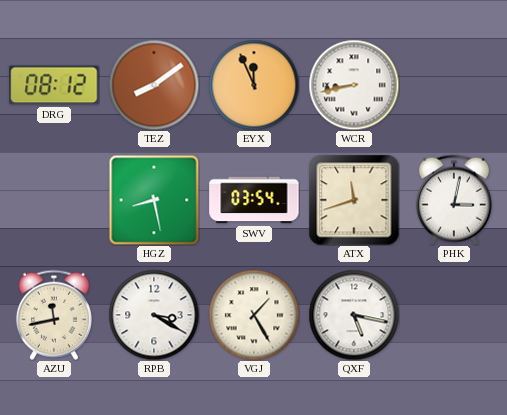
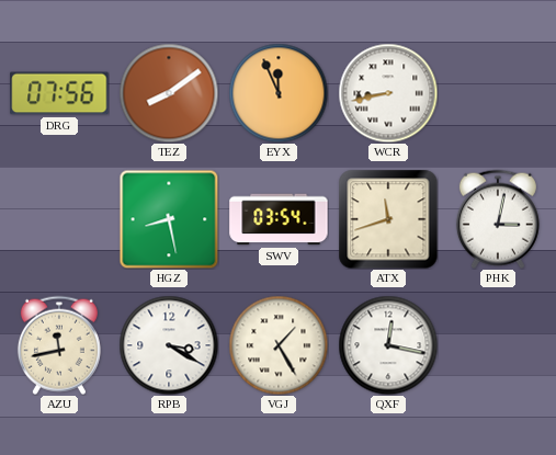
DRG: 08:12 -> 07:56 (59, 93)
QXF: 5:17 -> 12:17 (388, 345)
